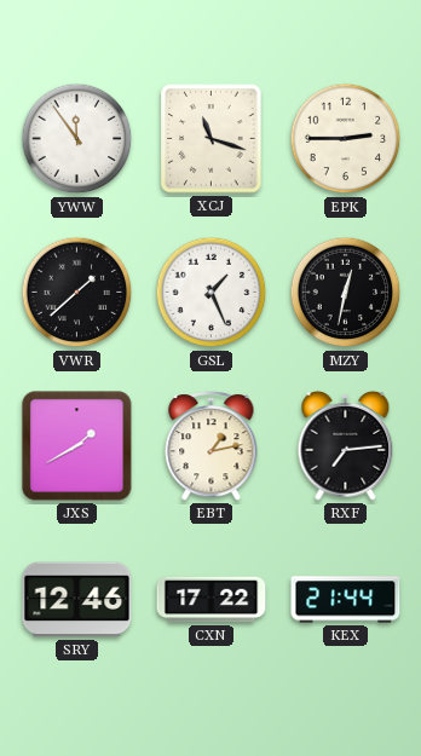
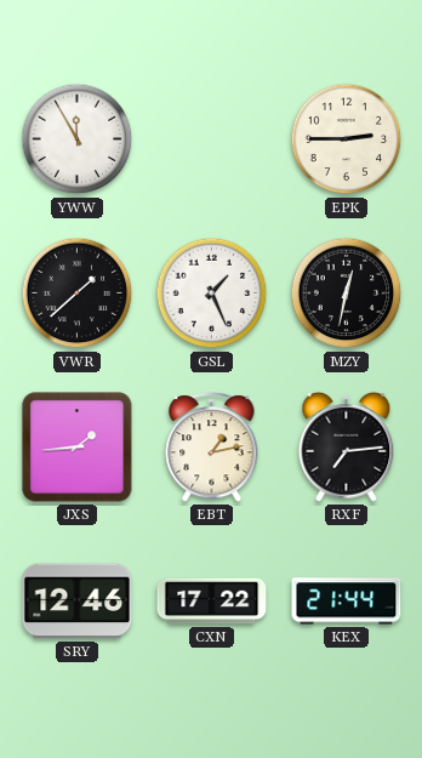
YWW: 11:54 -> 11:55 (78, 139)
XCJ: 11:18 -> none (212, 139)
JXS: 1:40 -> 1:44 (78, 448)
